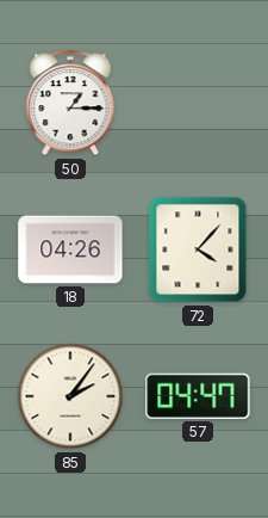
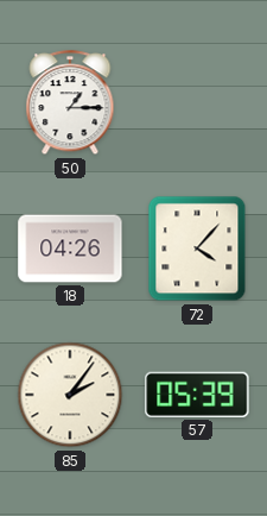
57: 04:47 -> 05:39 (197, 395)
